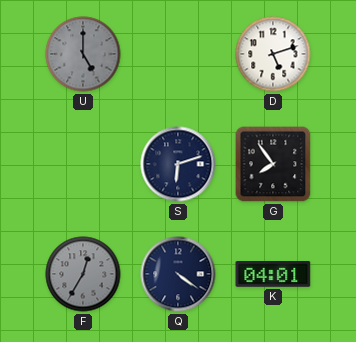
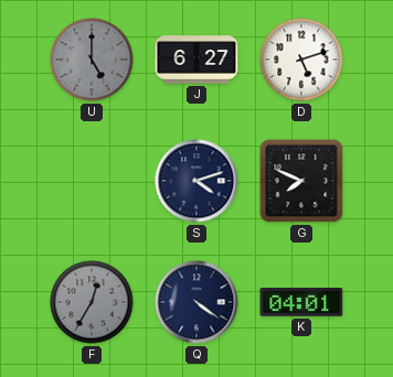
J: none -> 6:27 (197, 60)
S: 6:12 -> 4:12 (197, 181)
G: 7:54 -> 7:49 (301, 181)
